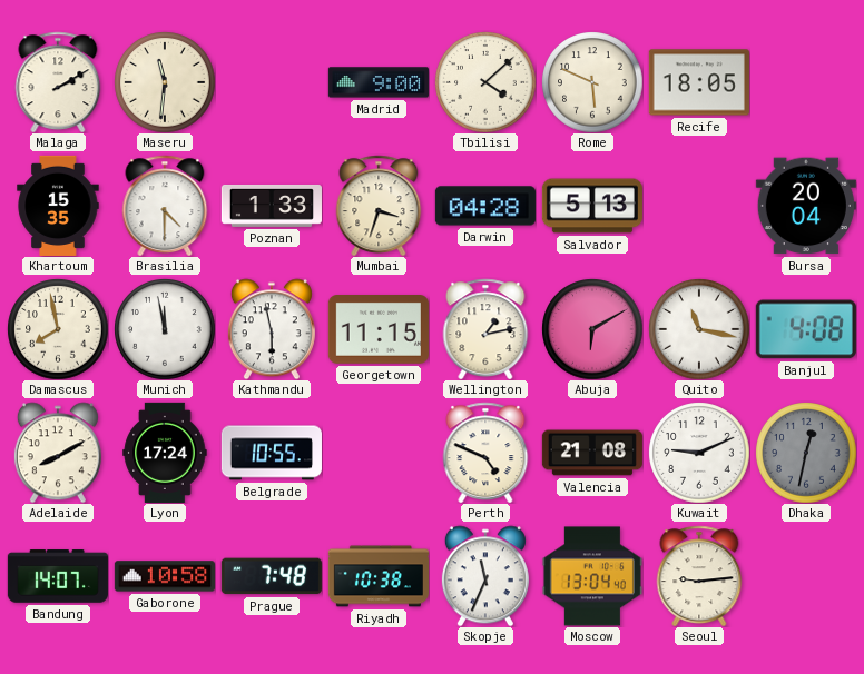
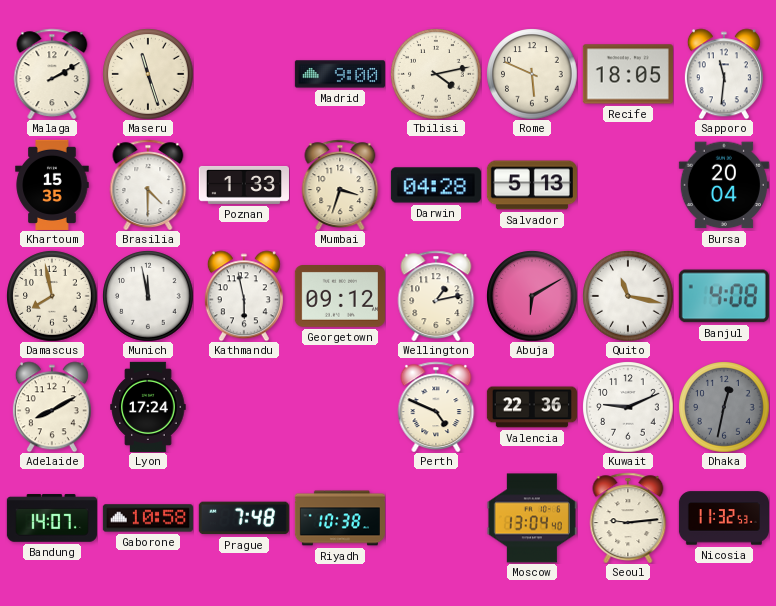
Maseru: 11:31 -> 11:27 (148, 74)
Tbilisi: 4:08 -> 4:13 (436, 74)
Sapporo: none -> 11:31 (724, 74)
Georgetown: 11:15 -> 09:12 (340, 297)
Belgrade: 10:55 -> none (272, 453)
Valencia: 21:08 -> 22:36 (532, 407)
Skopje: 11:34 -> none (485, 576)
Nicosia: none -> 11:32 (723, 518)
